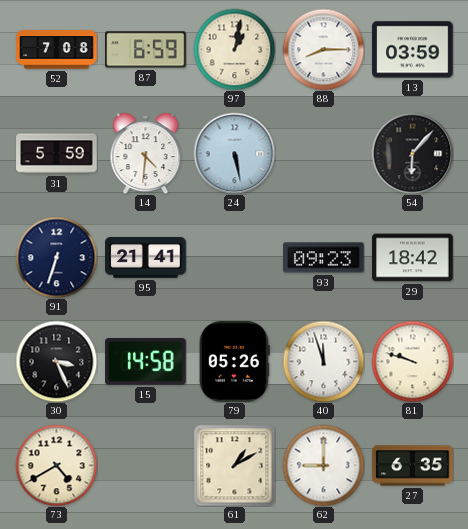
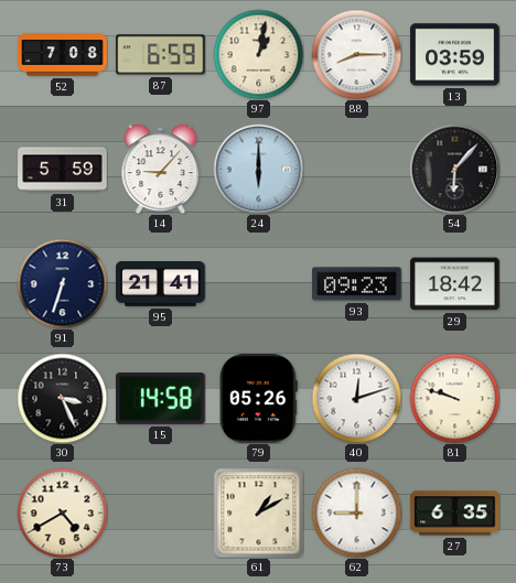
14: 4:31 -> 9:07 (161, 169)
24: 5:28 -> 6:00 (258, 169)
40: 11:57 -> 12:12 (356, 398)
